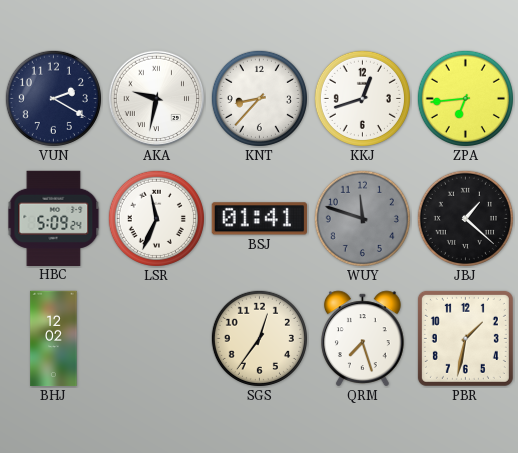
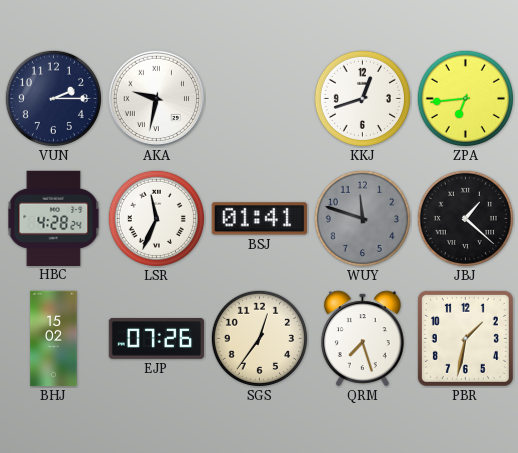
VUN: 2:20 -> 2:15 (53, 98)
KNT: 8:37 -> none (259, 98)
HBC: 5:09 -> 4:28 (54, 218)
BHJ: 12:02 -> 15:02 (54, 339)
EJP: none -> 07:26 (156, 339)
